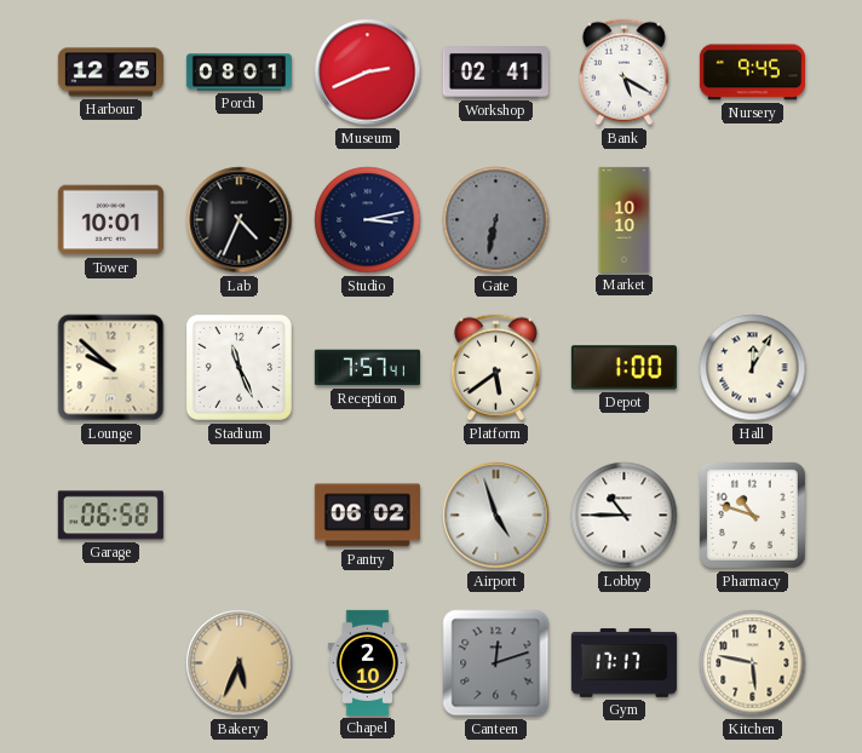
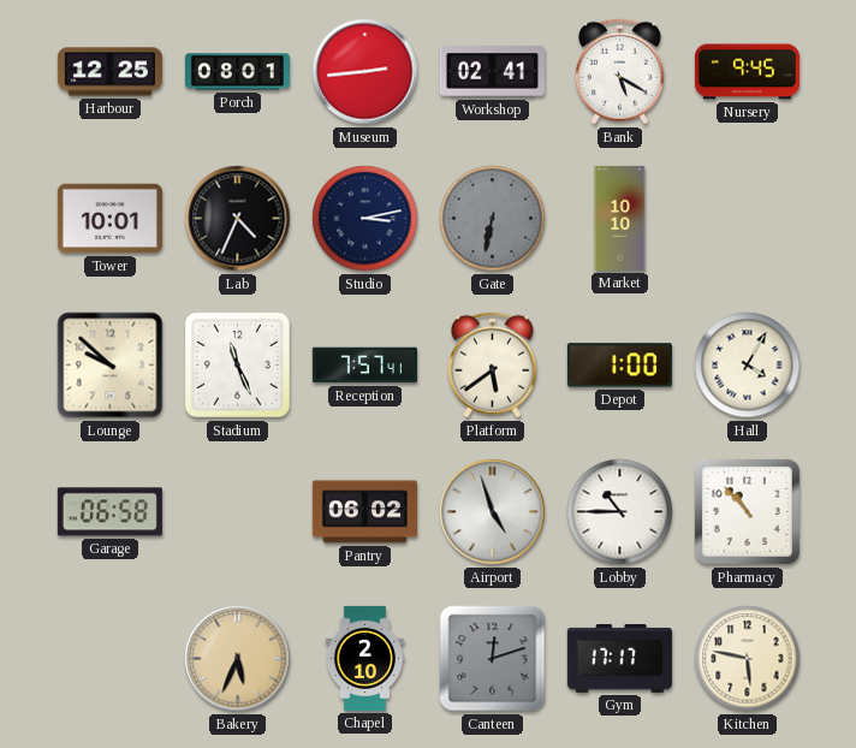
Museum: 2:41 -> 2:44 (365, 72)
Hall: 12:05 -> 4:05 (748, 366)
Pharmacy: 10:48 -> 10:53 (747, 511)
